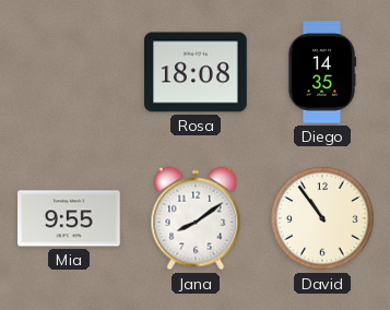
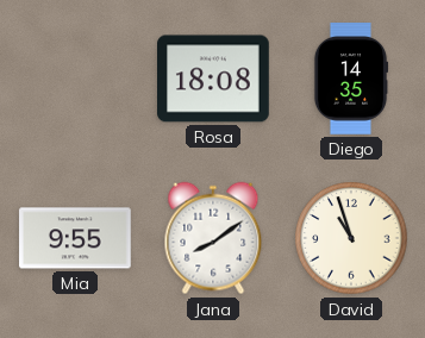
David: 10:54 -> 10:57 (351, 238)
